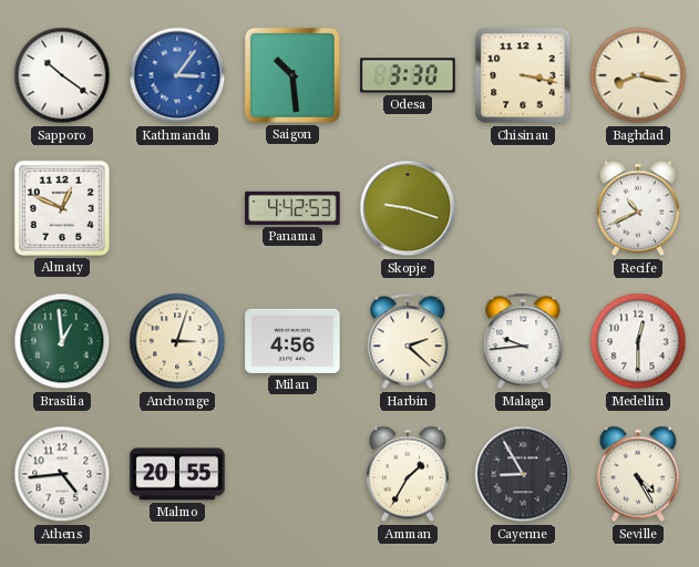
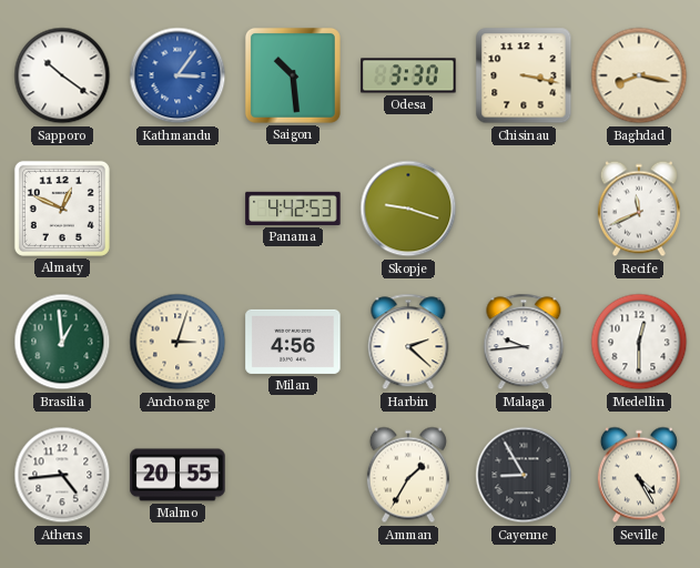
Recife: 10:41 -> 11:41 (639, 209)
